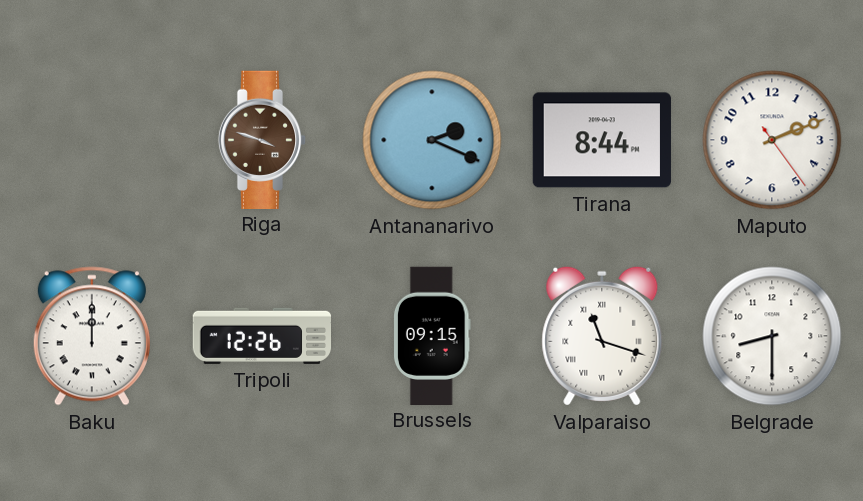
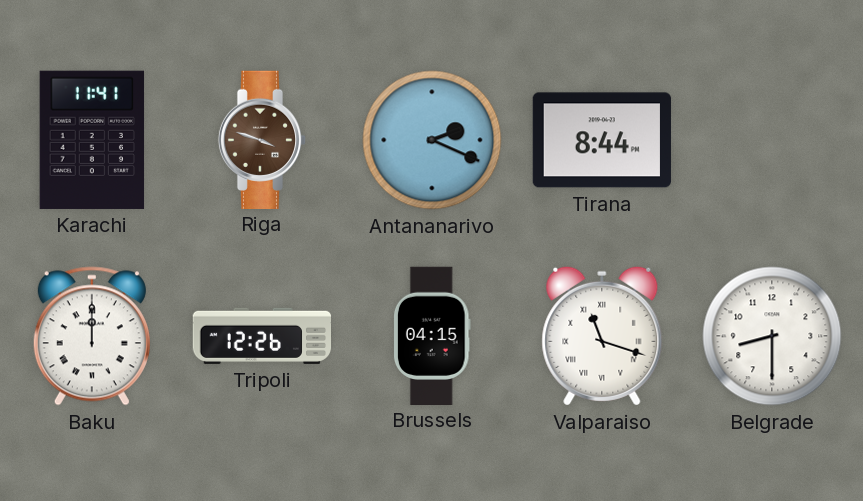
Karachi: none -> 11:41 (92, 140)
Maputo: 2:11 -> none (772, 140)
Brussels: 09:15 -> 04:15 (432, 335)
